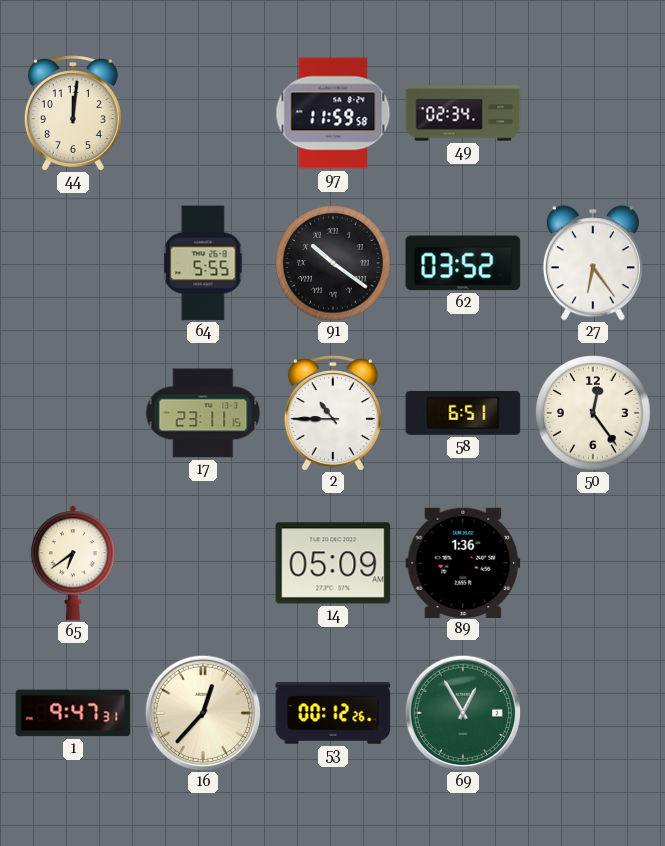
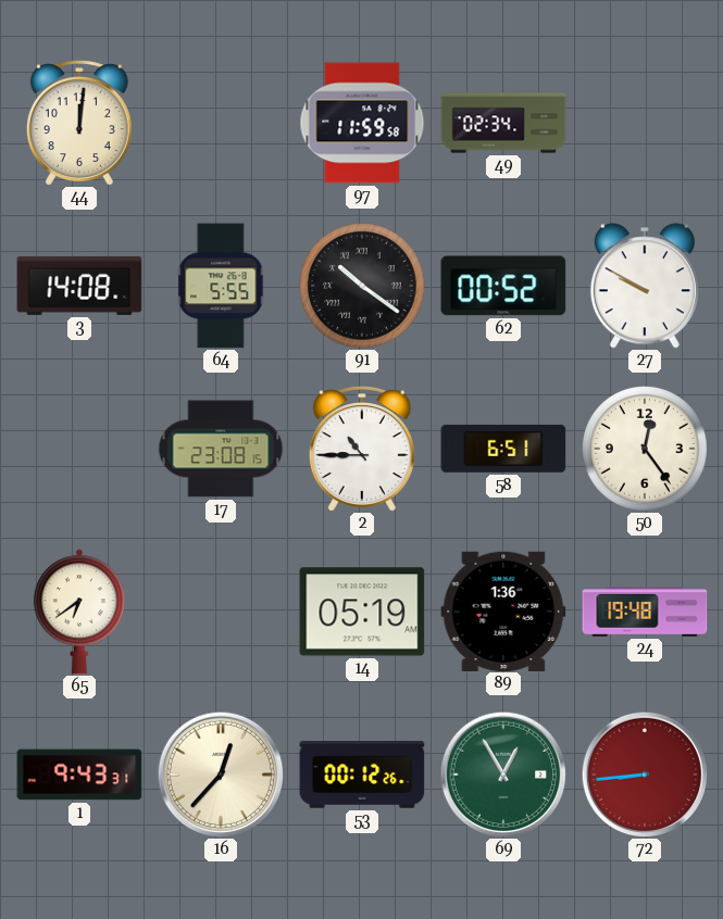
3: none -> 14:08 (79, 286)
62: 03:52 -> 00:52 (503, 286)
27: 6:24 -> 9:50 (645, 286)
17: 23:11 -> 23:08 (221, 449)
14: 05:09 -> 05:19 (362, 612)
24: none -> 19:48 (645, 613)
1: 9:47 -> 9:43 (79, 775)
72: none -> 8:44 (645, 775)
